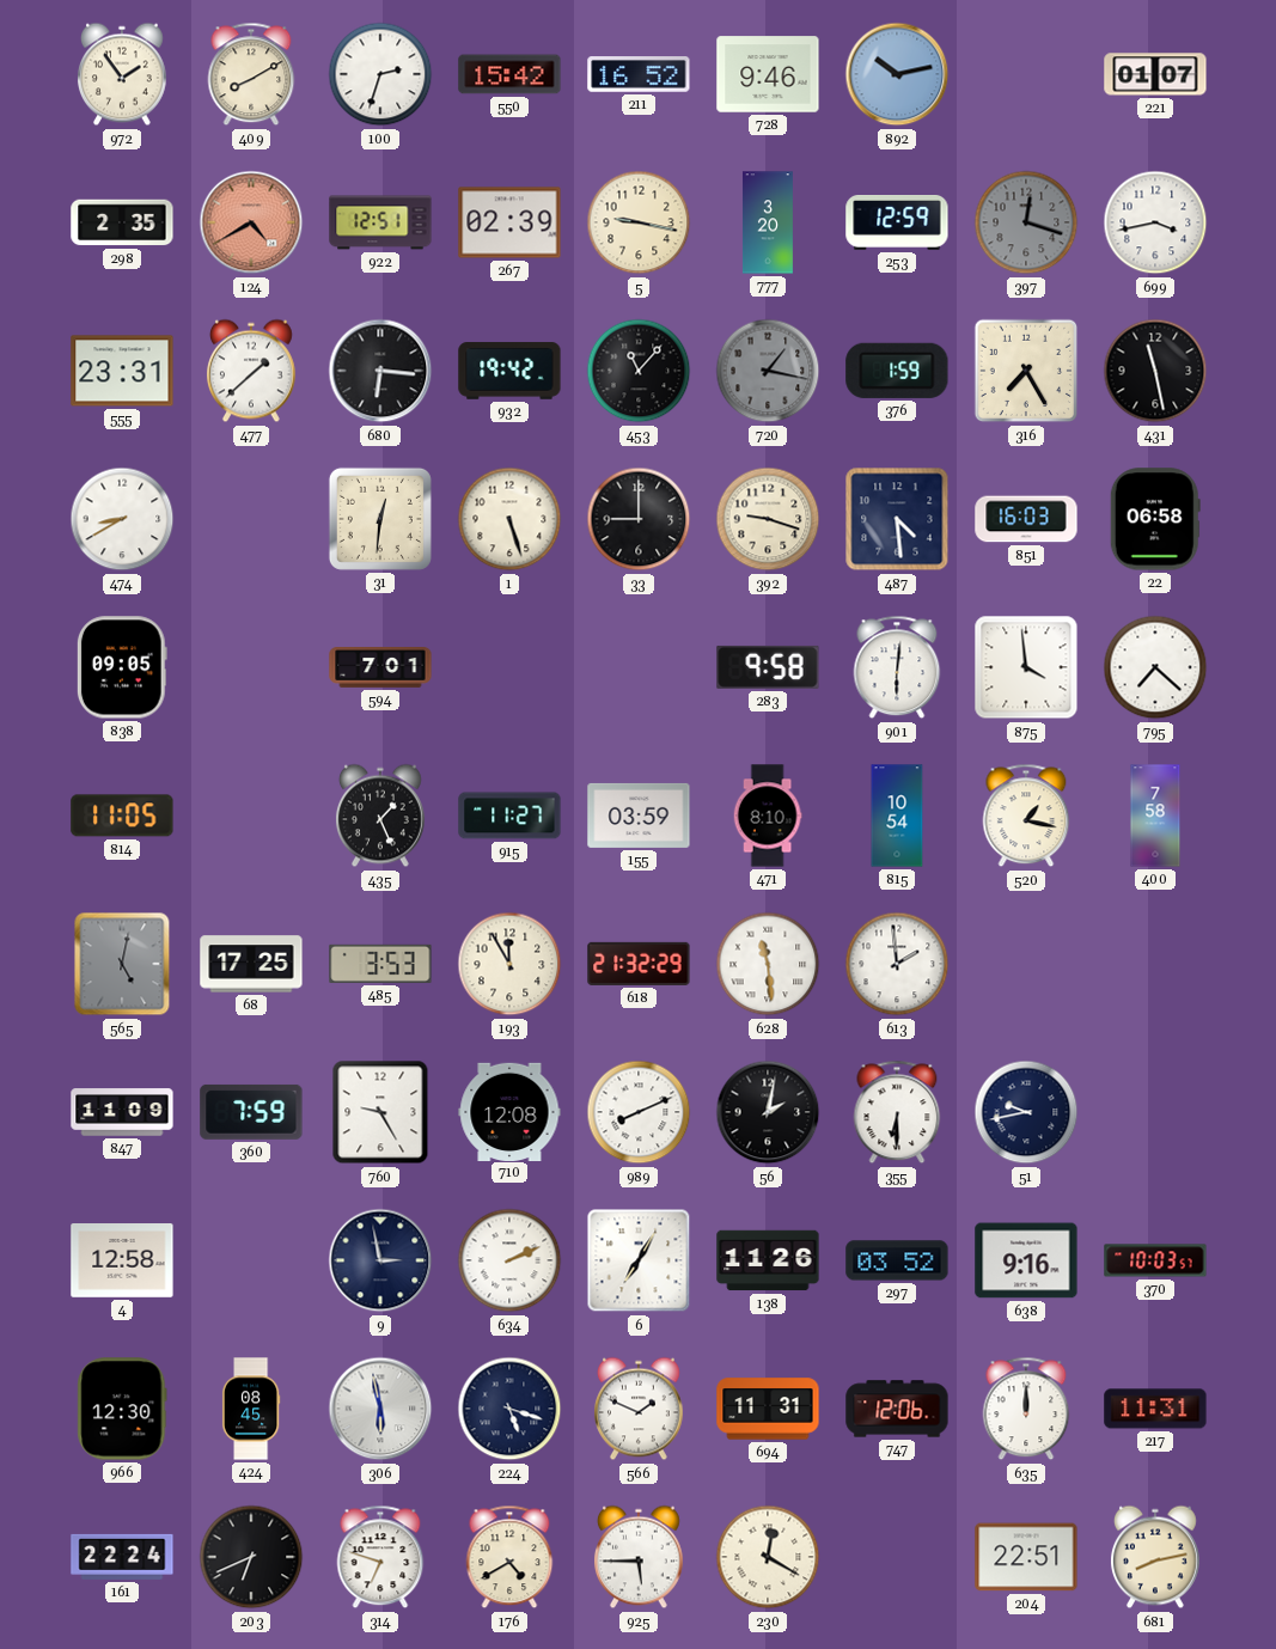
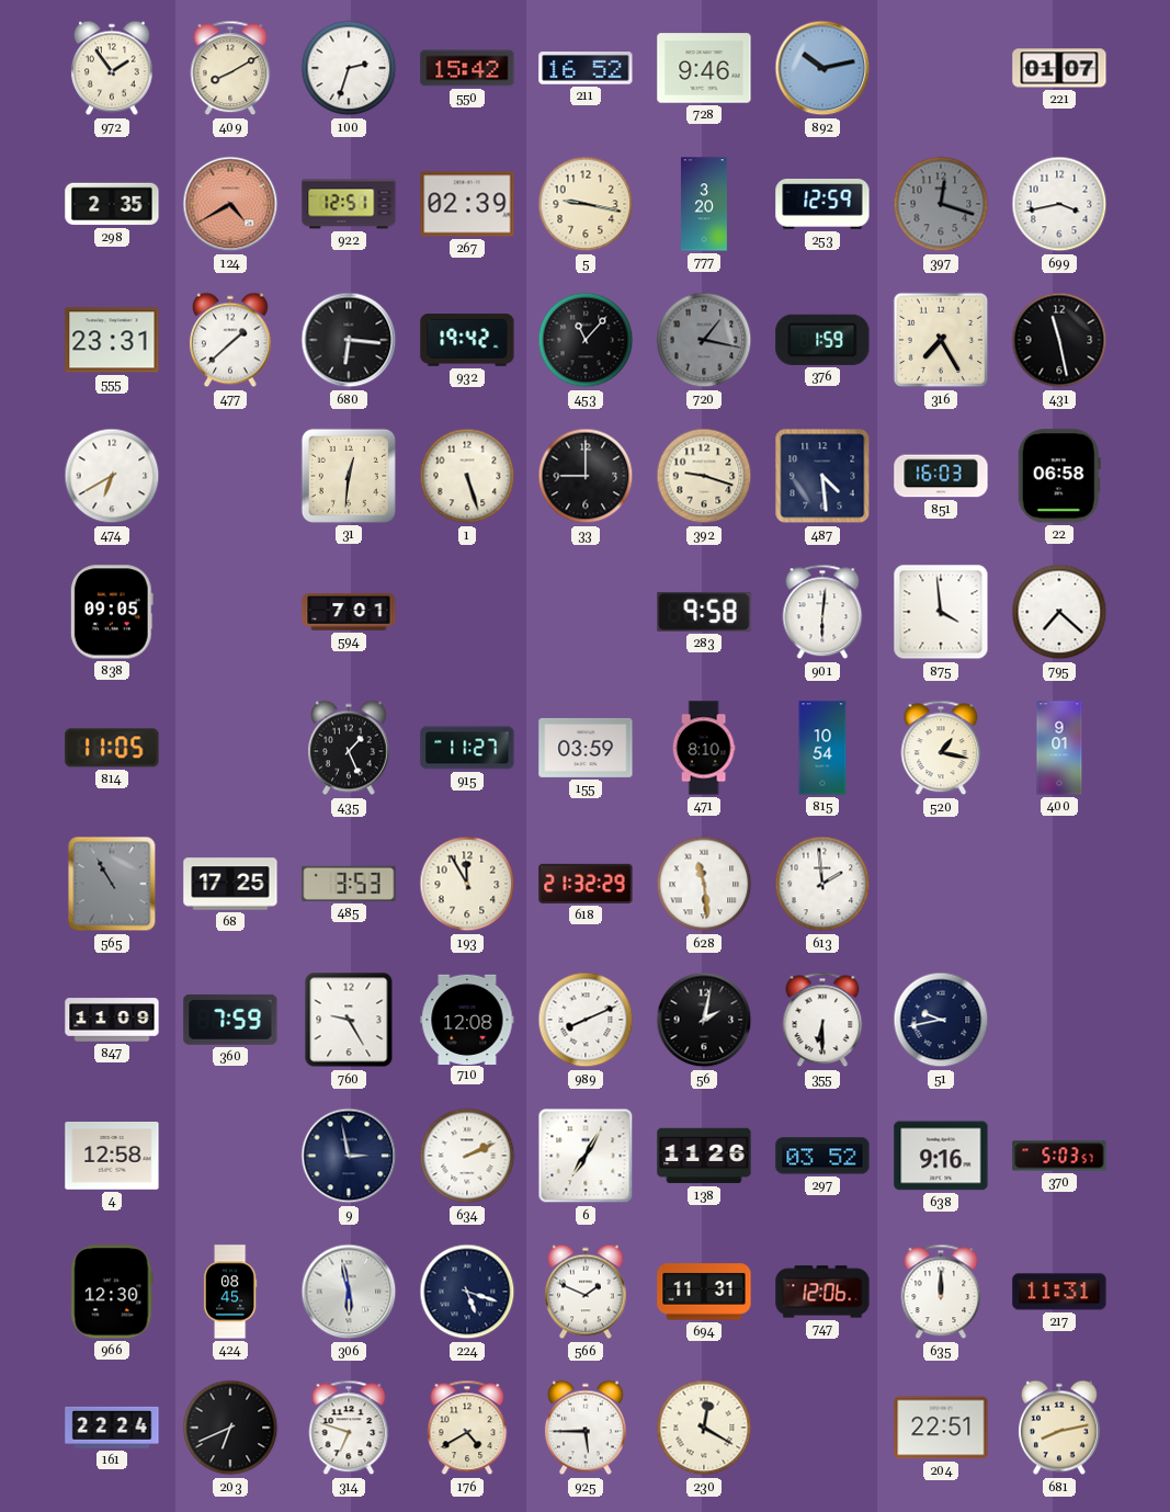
474: 8:40 -> 6:40 (112, 476)
400: 7:58 -> 9:01 (1059, 748)
565: 5:02 -> 10:55 (112, 884)
370: 10:03 -> 5:03 (1059, 1156)
